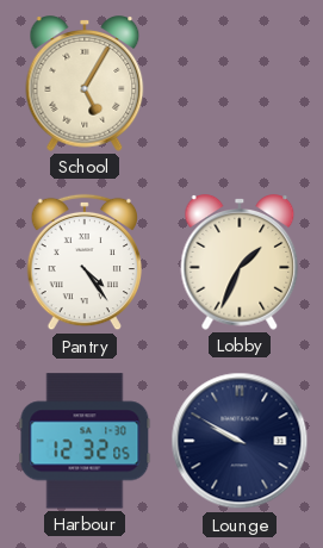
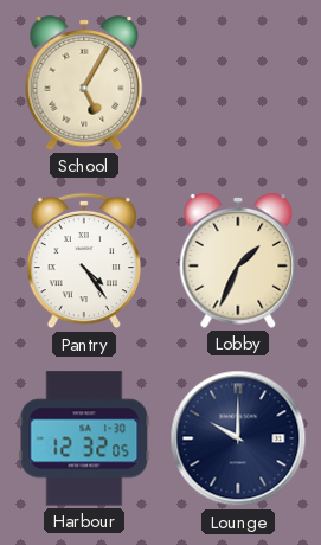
Lounge: 9:50 -> 10:00 (238, 438)
